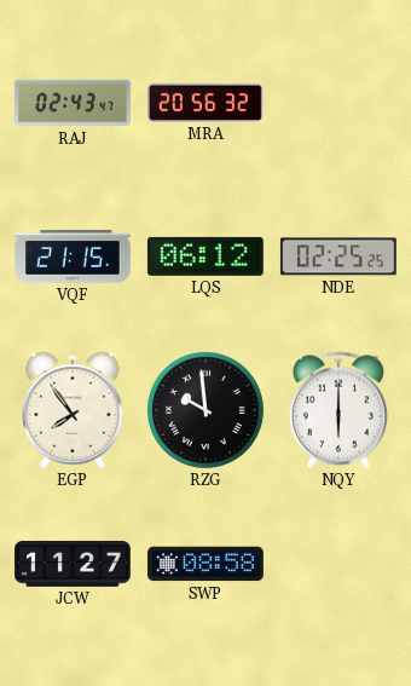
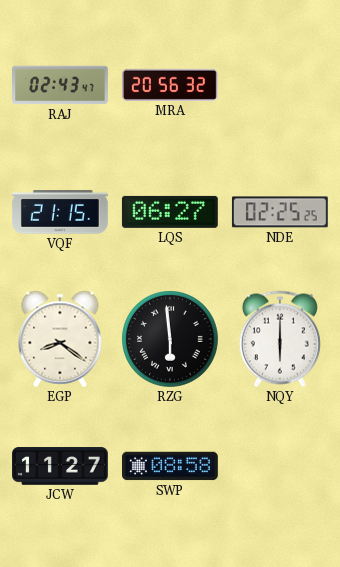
LQS: 06:12 -> 06:27 (170, 212)
EGP: 7:54 -> 8:21 (60, 339)
RZG: 9:59 -> 5:59 (171, 340)
